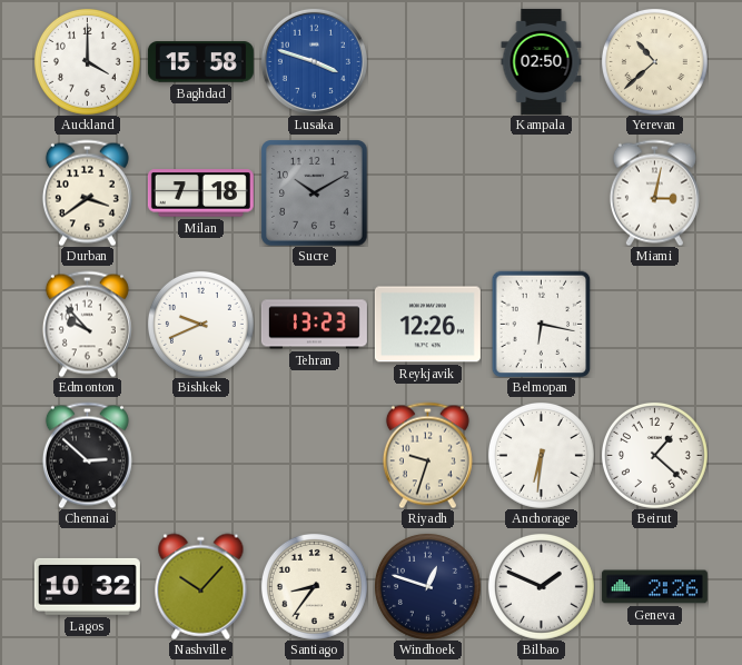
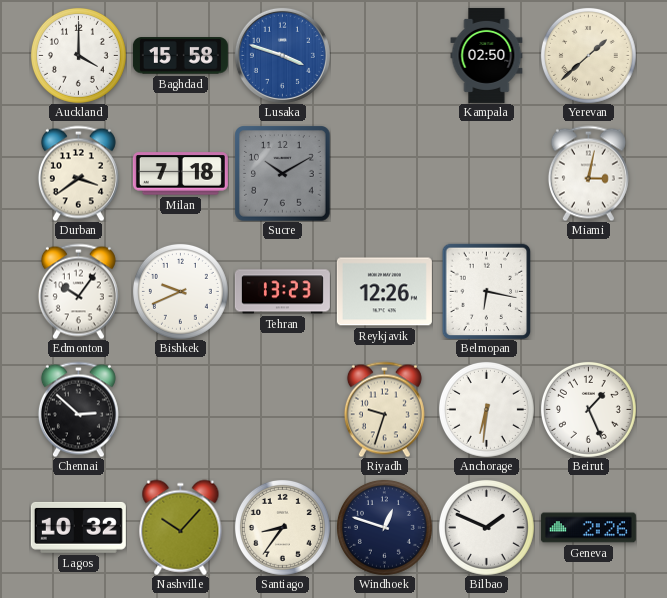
Yerevan: 10:38 -> 1:38 (588, 55)
Edmonton: 9:53 -> 10:06 (78, 291)
Beirut: 1:22 -> 1:26 (588, 409)
